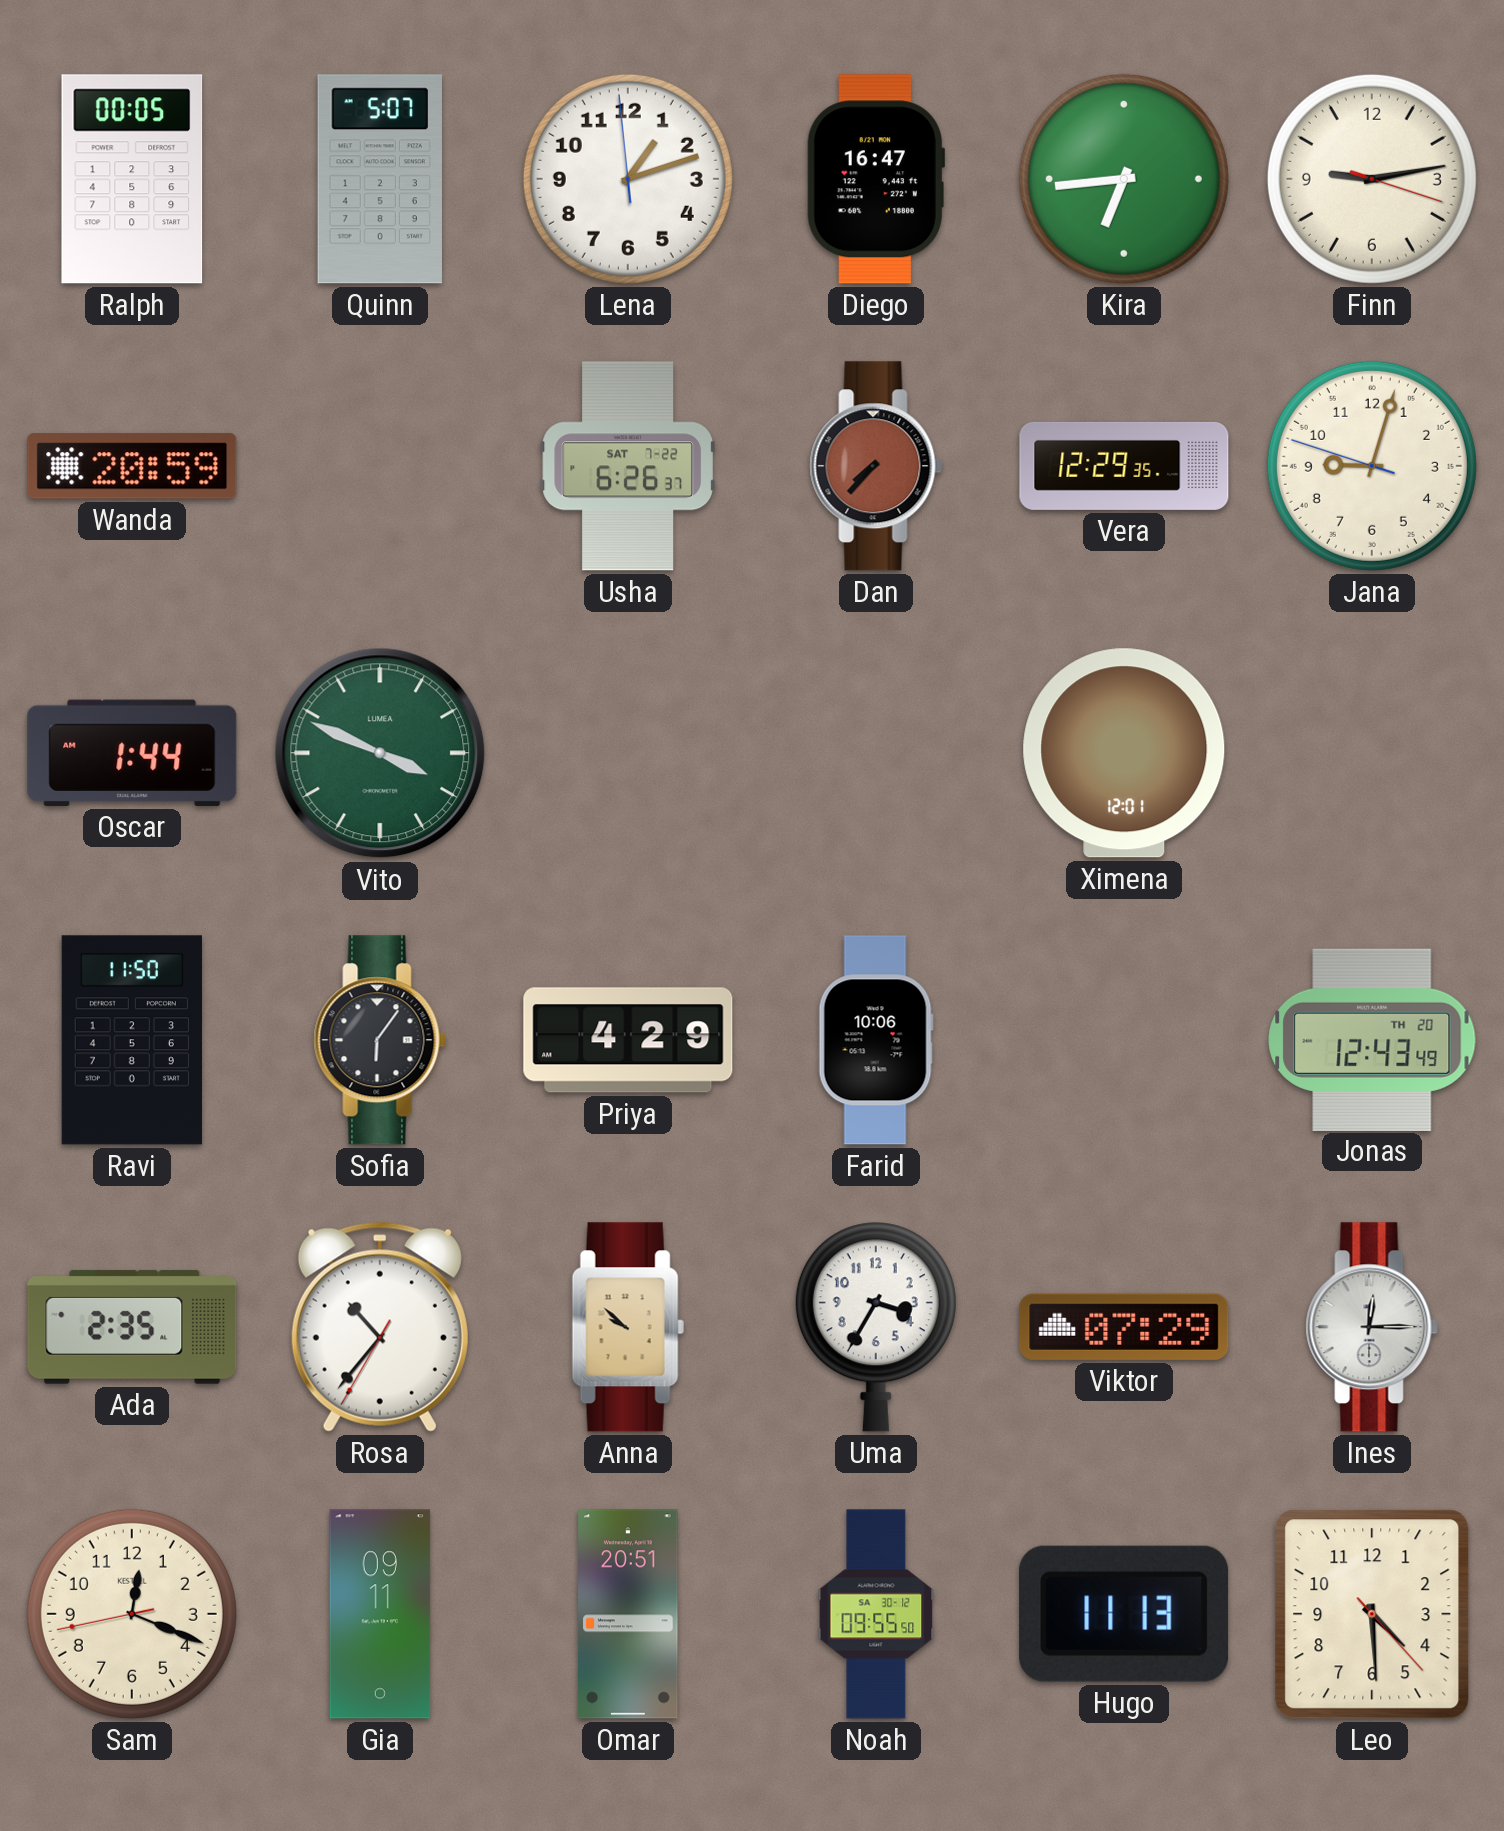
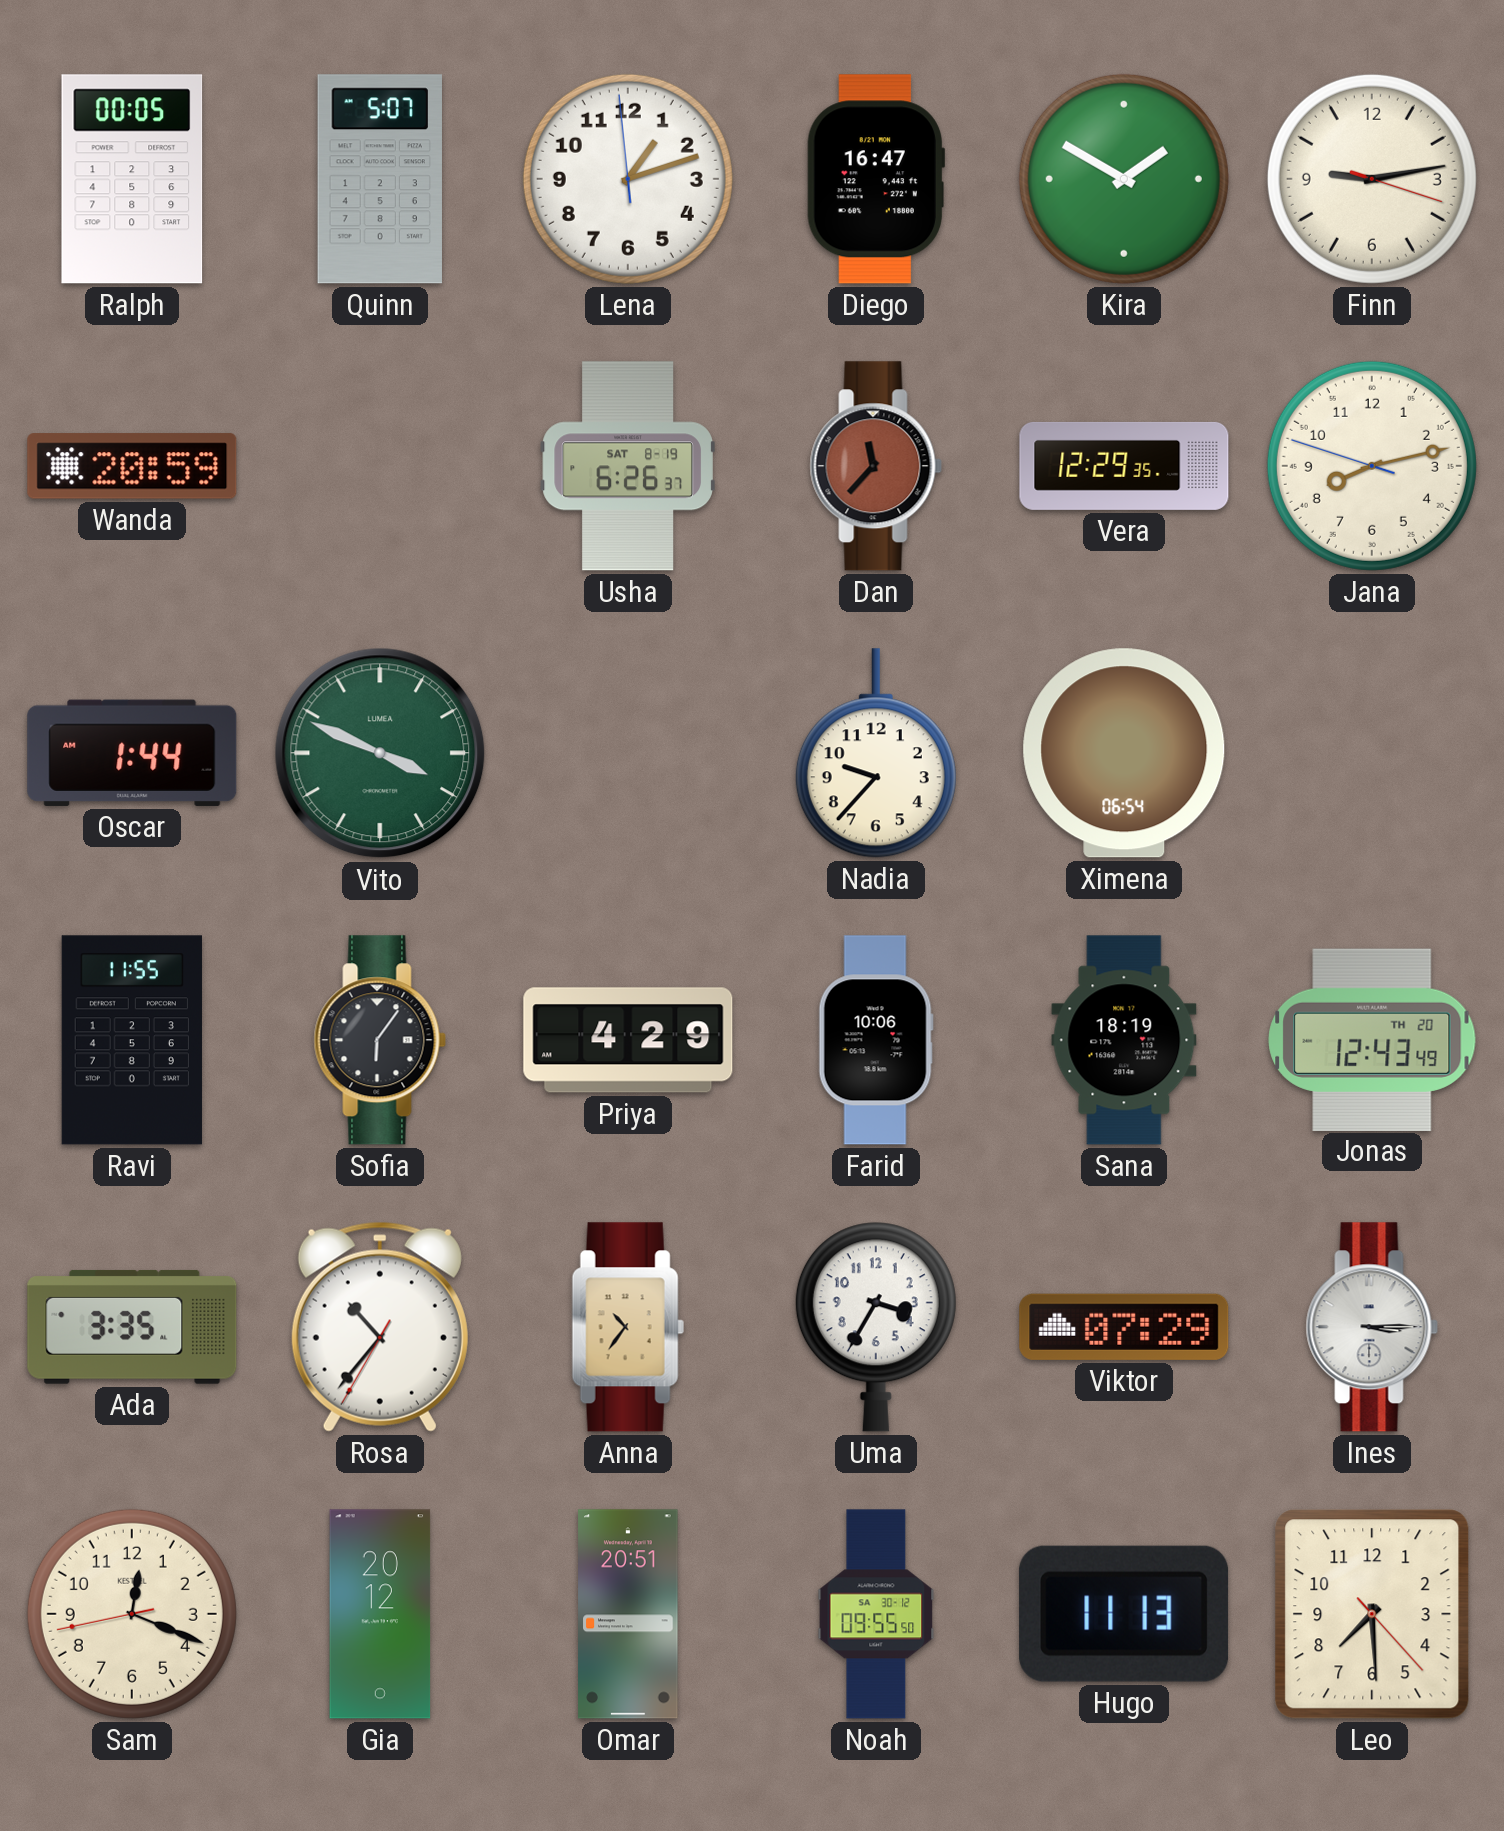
Kira: 6:44 -> 1:50 (1124, 179)
Usha date: SAT 7-22 -> SAT 8-19 (628, 466)
Dan: 7:37 -> 11:37 (876, 466)
Jana: 9:02 -> 8:12 (1372, 466)
Nadia: none -> 9:37 (876, 753)
Ximena: 12:01 -> 06:54 (1124, 753)
Ravi: 11:50 -> 11:55 (132, 1040)
Sana: none -> 18:19 (1124, 1040)
Ada: 2:35 -> 3:35 (132, 1327)
Anna: 9:52 -> 10:36 (628, 1327)
Ines: 12:15 -> 3:15 (1372, 1327)
Gia: 09:11 -> 20:12 (380, 1614)
Leo: 4:29 -> 7:29 (1372, 1614)
